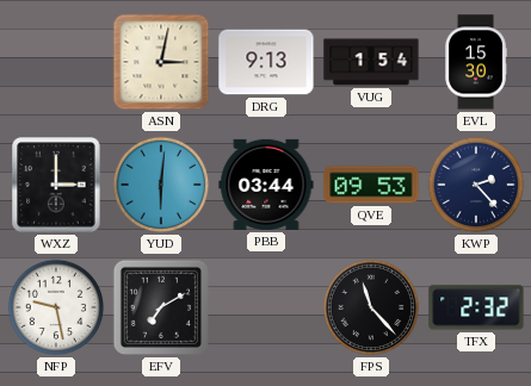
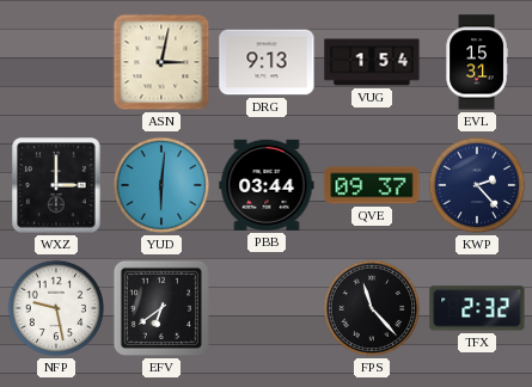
EVL: 15:30 -> 15:31 (477, 62)
QVE: 09:53 -> 09:37 (372, 185)
EFV: 7:10 -> 6:39 (161, 308)
